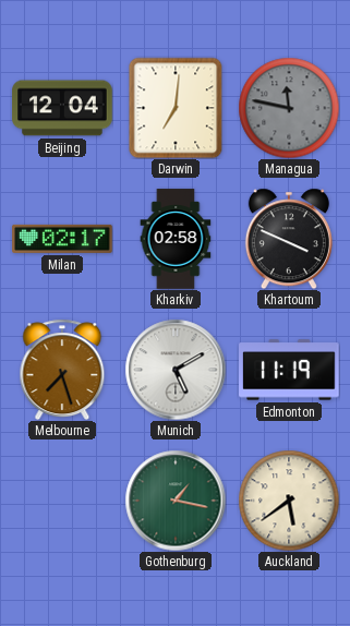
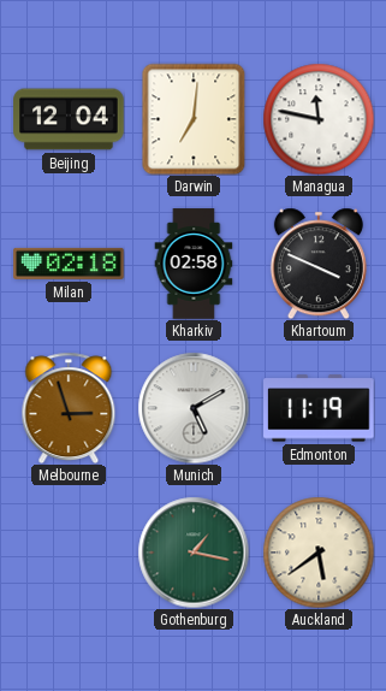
Managua dial: grey -> white (319, 119)
Milan: 02:17 -> 02:18 (69, 264)
Melbourne: 7:27 -> 2:57 (69, 408)
